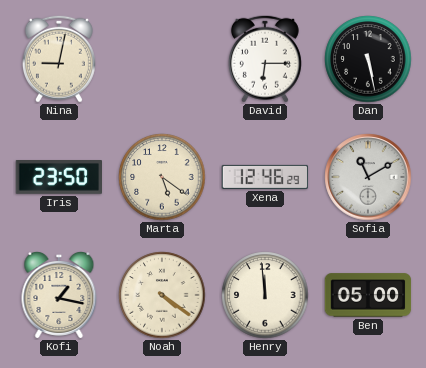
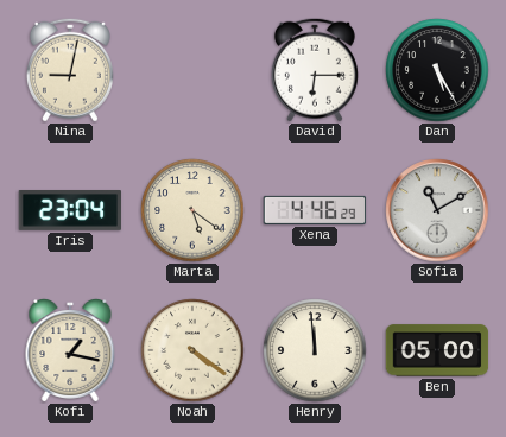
Dan: 5:28 -> 5:25 (437, 70)
Iris: 23:50 -> 23:04 (70, 211)
Xena: 12:46 -> 4:46 (315, 210)
